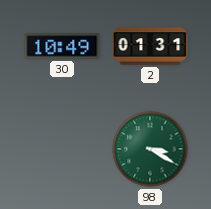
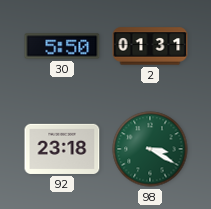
30: 10:49 -> 5:50 (62, 46)
92: none -> 23:18 (62, 149)
